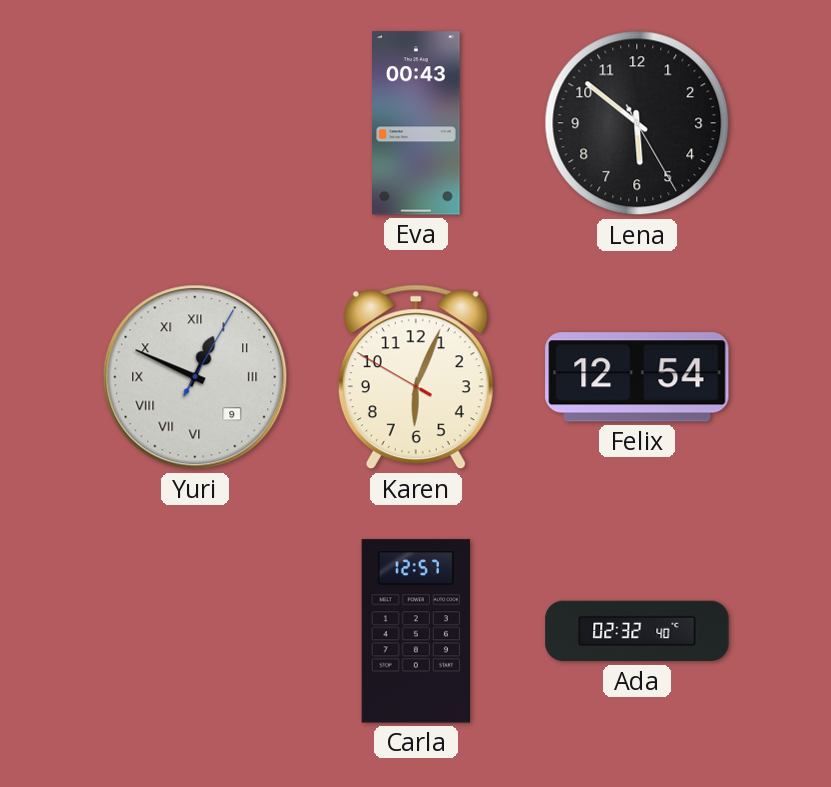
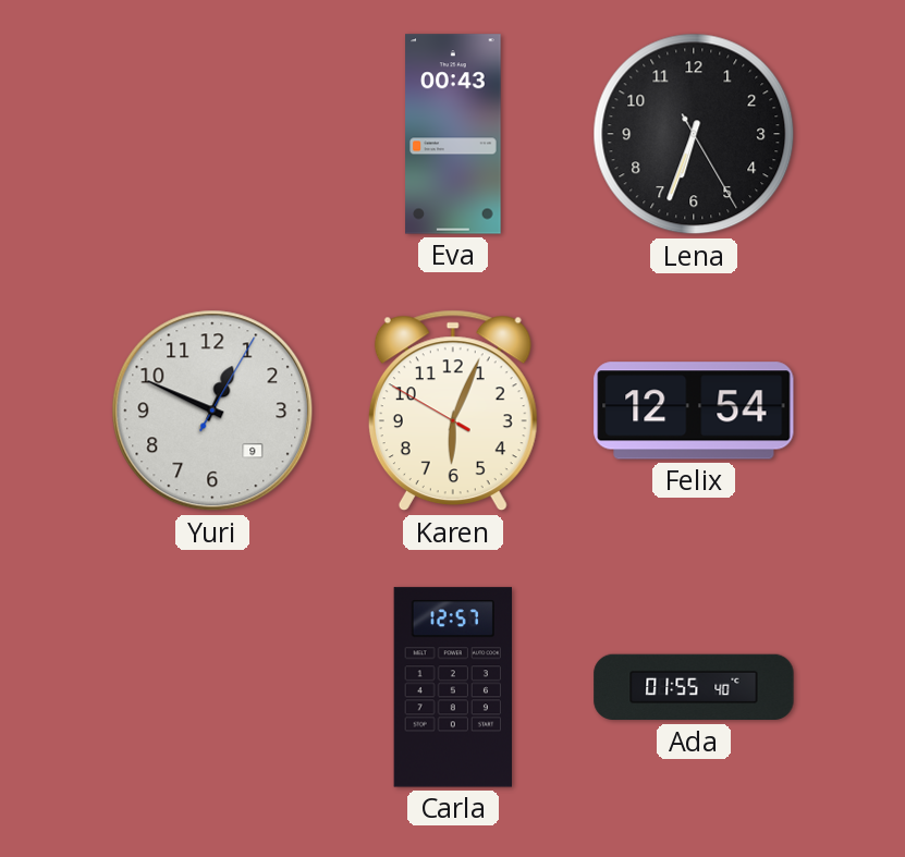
Lena: 5:51 -> 6:33 (694, 134)
Yuri numerals: Roman -> Arabic (212, 411)
Ada: 02:32 -> 01:55 (694, 687)
